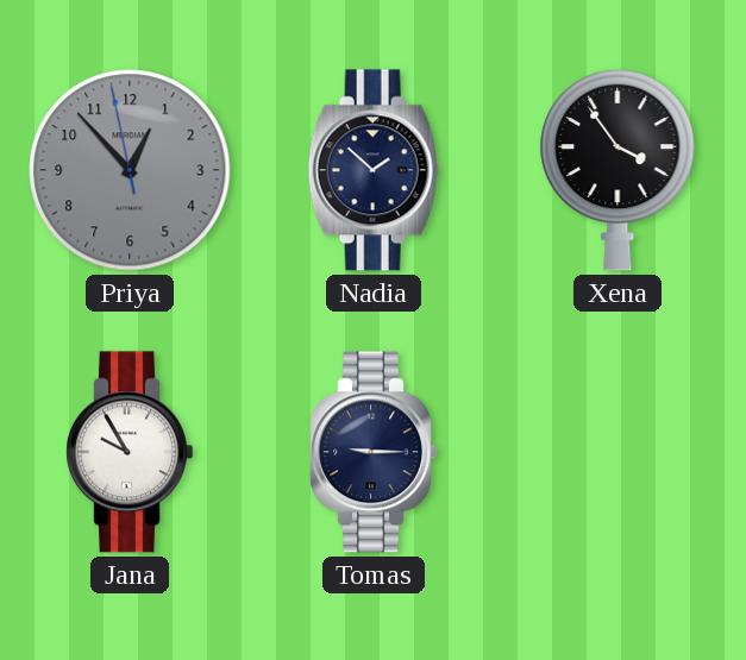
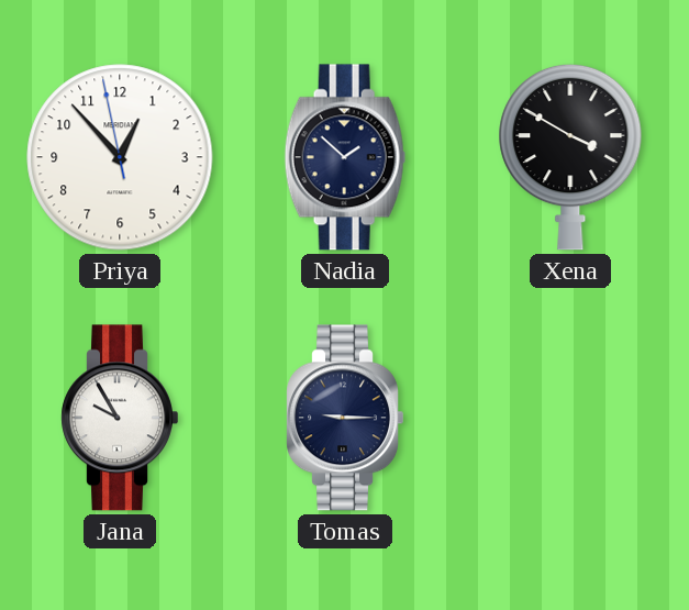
Priya dial: grey -> white (120, 157)
Xena: 3:54 -> 3:50 (570, 157)
